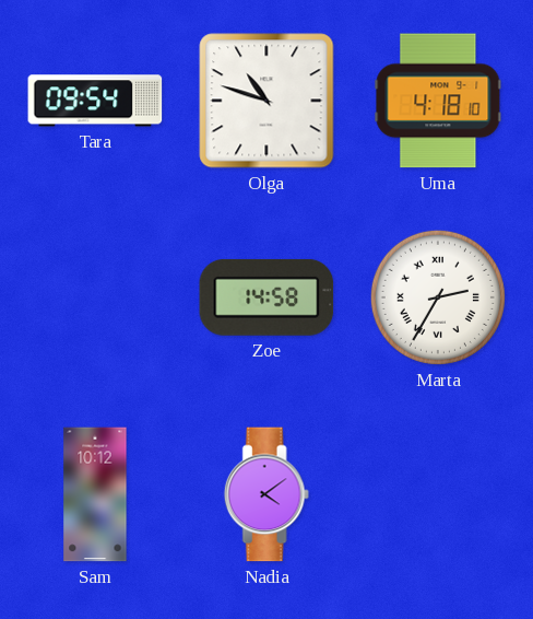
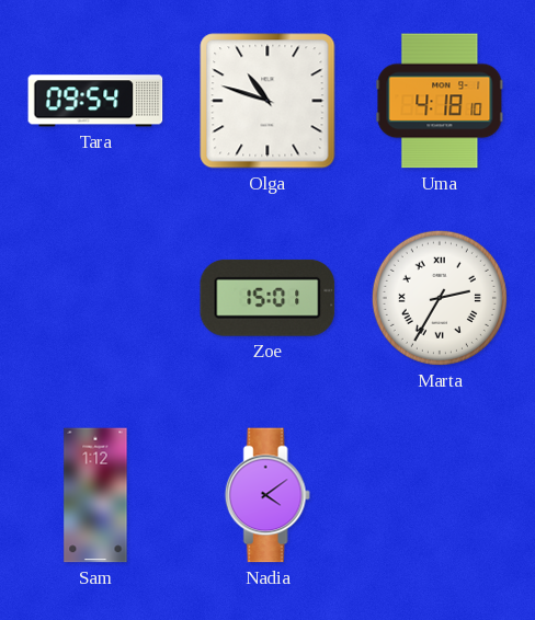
Zoe: 14:58 -> 15:01 (267, 298)
Sam: 10:12 -> 1:12 (95, 495)
